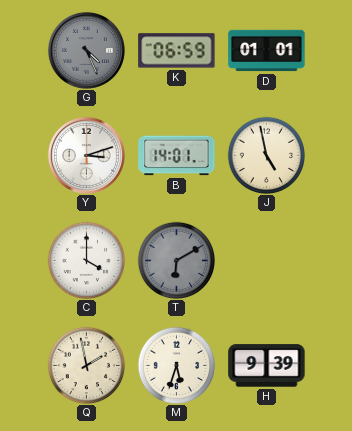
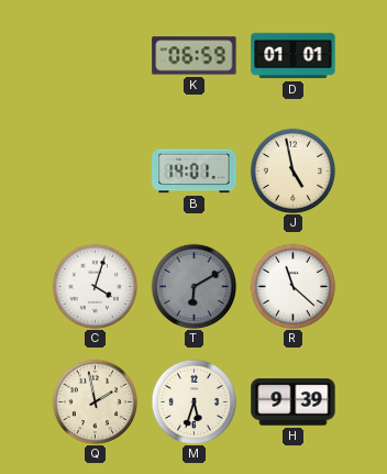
G: 4:26 -> none (86, 50)
Y: 3:12 -> none (86, 155)
C: 4:00 -> 4:03 (95, 286)
R: none -> 11:22 (292, 286)
